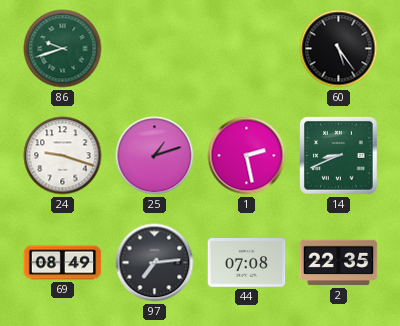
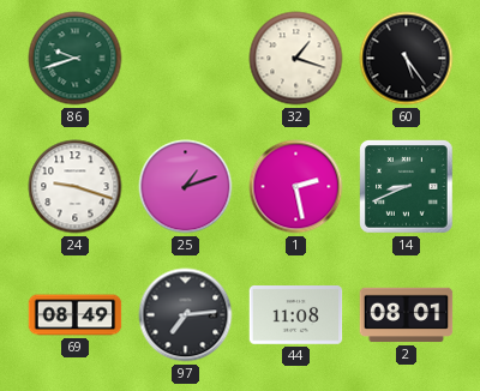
32: none -> 1:18 (296, 59)
44: 07:08 -> 11:08 (296, 315)
2: 22:35 -> 08:01 (407, 315)
